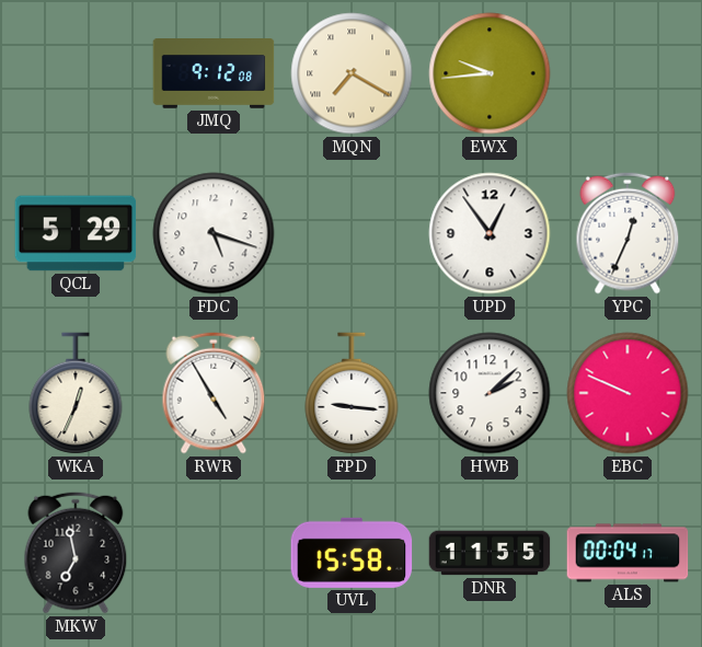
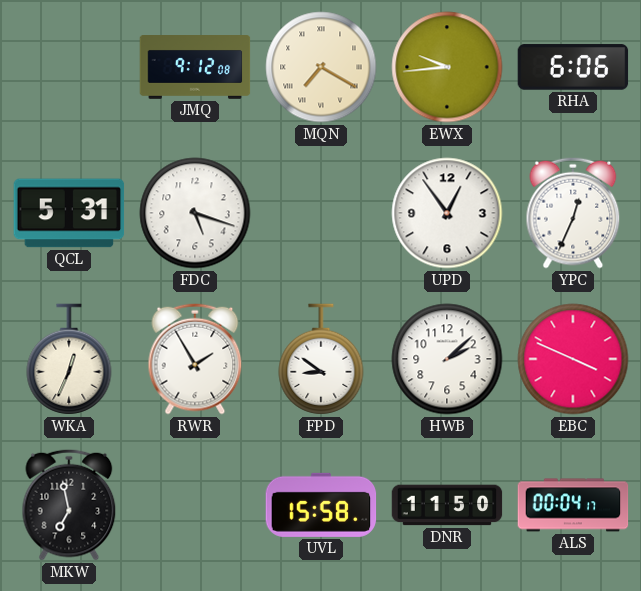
RHA: none -> 6:06 (573, 67)
QCL: 5:29 -> 5:31 (69, 213)
RWR: 4:55 -> 1:55 (195, 359)
FPD: 9:16 -> 8:51 (321, 359)
EBC: 9:49 -> 3:49 (573, 359)
DNR: 11:55 -> 11:50 (447, 505)
